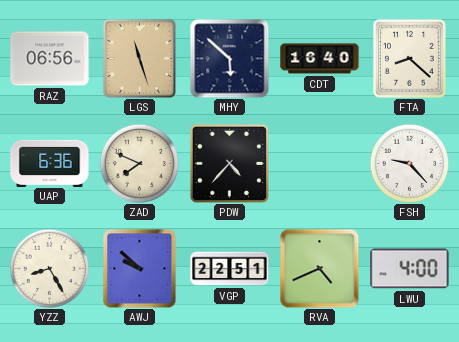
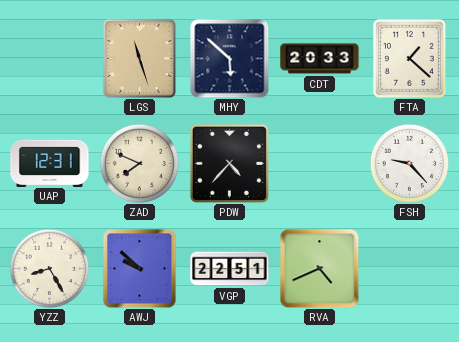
RAZ: 06:56 -> none (50, 59)
CDT: 16:40 -> 20:33 (320, 59)
FTA: 8:22 -> 1:22 (409, 58)
UAP: 6:36 -> 12:31 (50, 163)
LWU: 4:00 -> none (410, 269)
